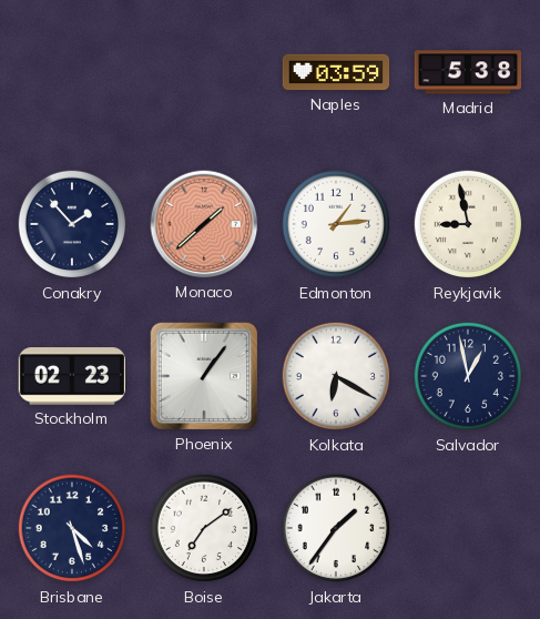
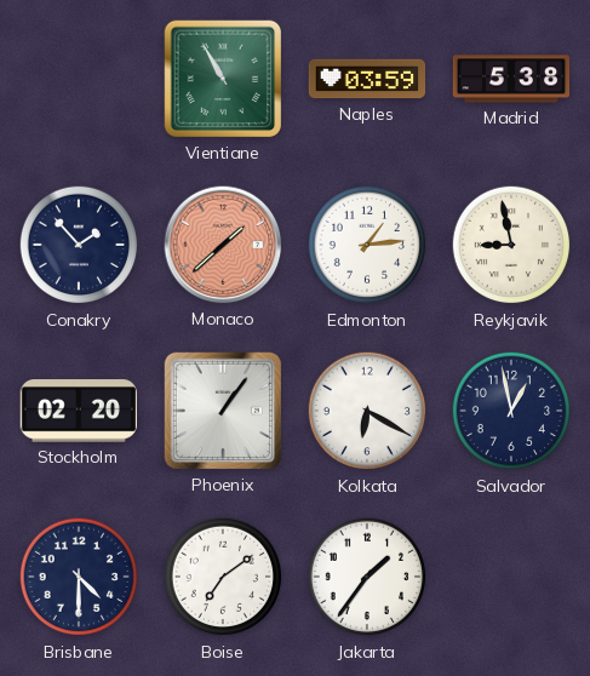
Vientiane: none -> 10:55 (223, 79)
Stockholm: 02:23 -> 02:20 (78, 411)
Brisbane: 4:27 -> 4:30 (79, 577)
